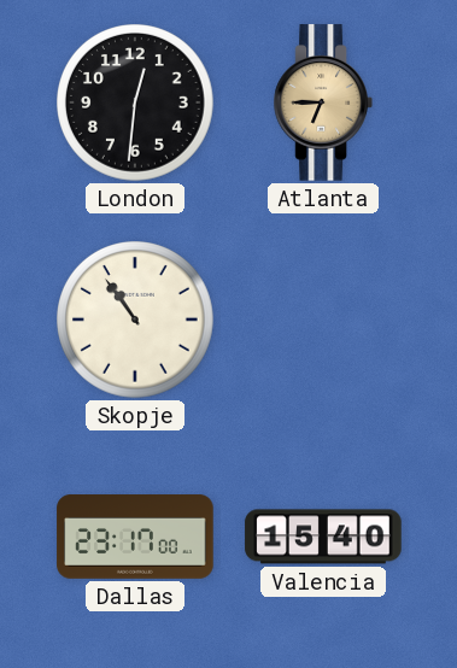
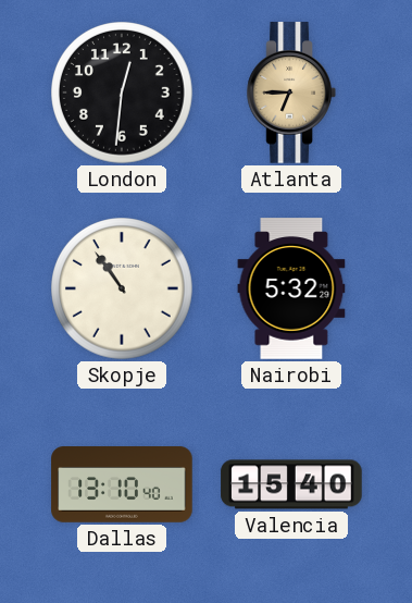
Nairobi: none -> 5:32 (291, 288)
Dallas: 23:17 -> 13:10 (122, 484)
